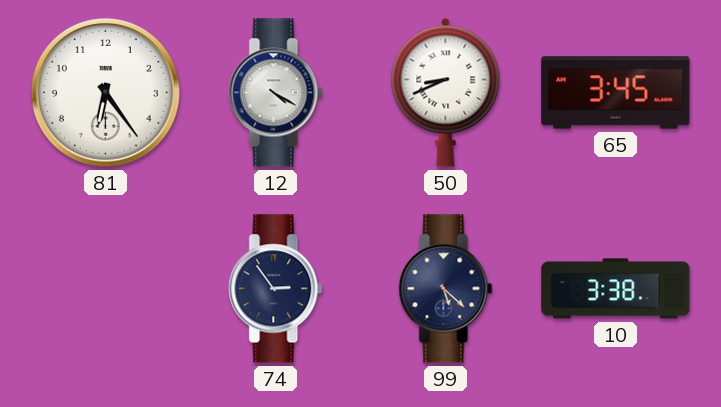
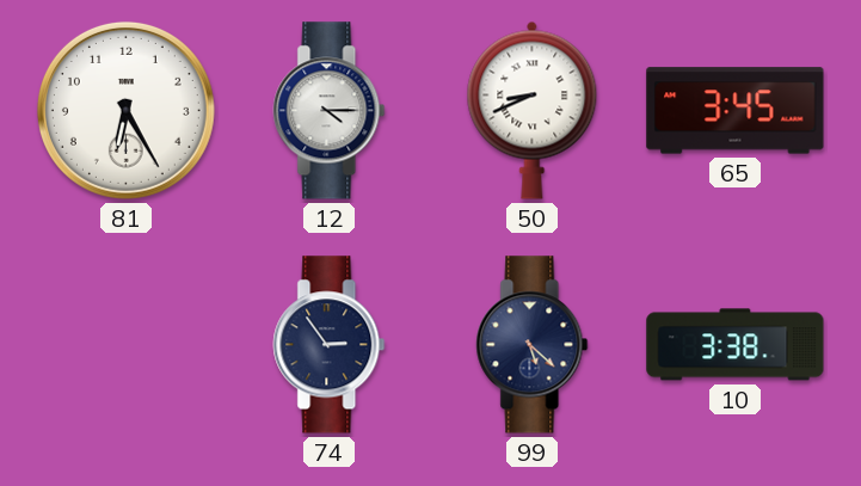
81: 6:24 -> 6:25 (125, 110)
12: 4:20 -> 4:15 (330, 111)
